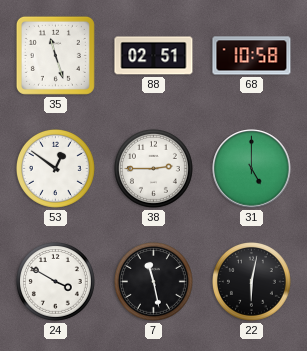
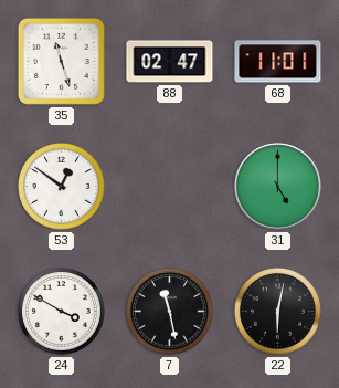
88: 02:51 -> 02:47 (170, 62)
68: 10:58 -> 11:01 (278, 62)
38: 2:45 -> none (153, 168)
